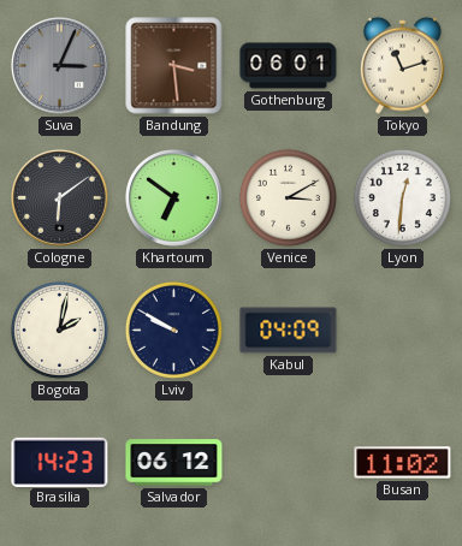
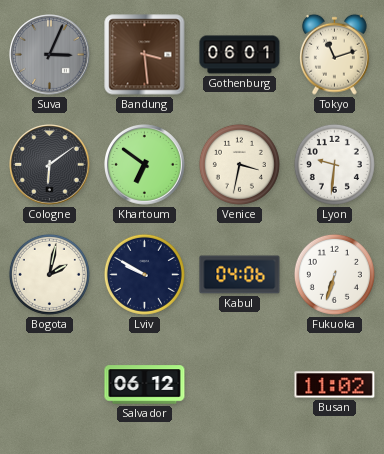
Venice: 3:10 -> 3:32 (239, 164)
Lyon: 12:31 -> 9:31 (334, 164)
Kabul: 04:09 -> 04:06 (240, 275)
Fukuoka: none -> 6:33 (334, 274)
Brasilia: 14:23 -> none (60, 462)
